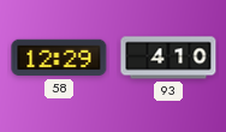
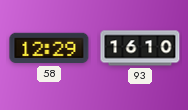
93: 4:10 -> 16:10 (140, 48)
